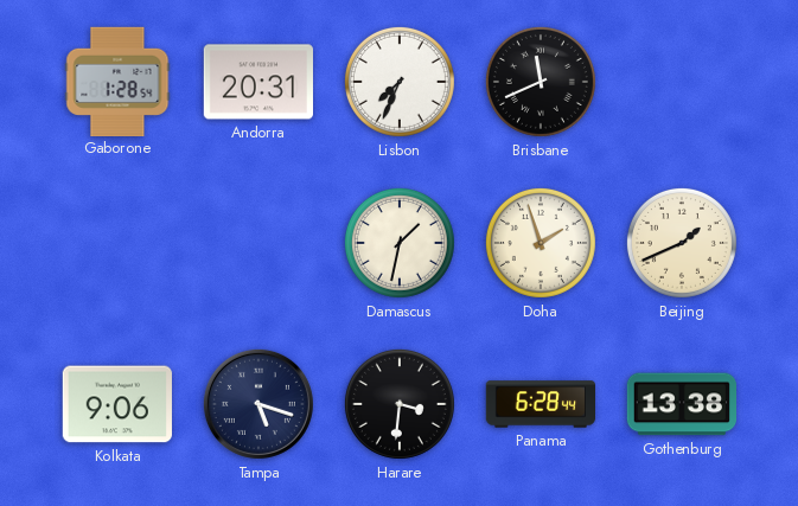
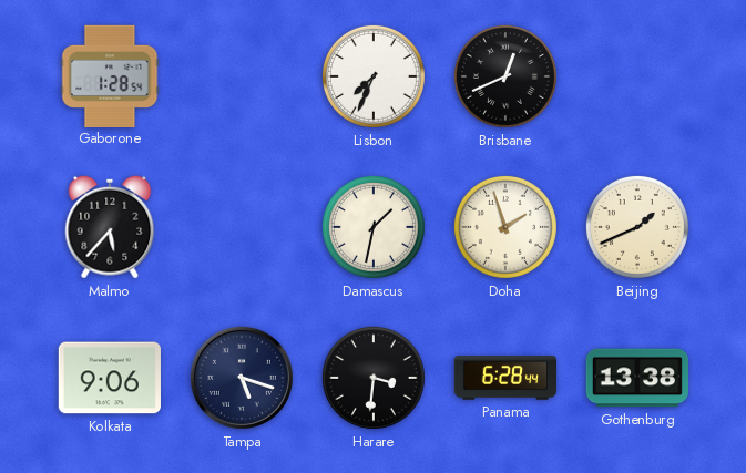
Andorra: 20:31 -> none (257, 82)
Brisbane: 11:41 -> 12:41 (505, 76)
Malmo: none -> 5:37 (110, 227)
